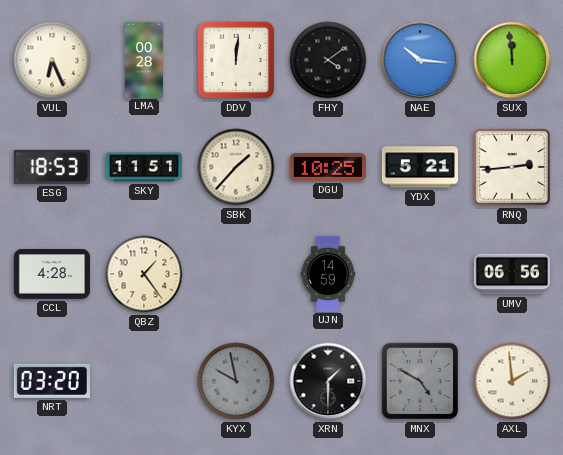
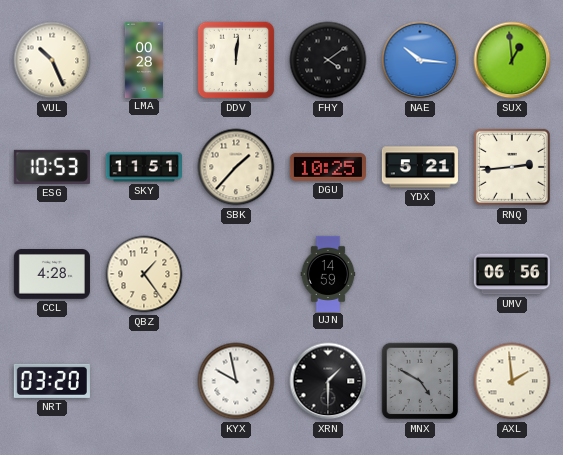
VUL: 6:26 -> 10:26 (52, 60)
SUX: 11:59 -> 12:59 (512, 60)
ESG: 18:53 -> 10:53 (52, 167)
KYX dial: grey -> white (236, 381)
